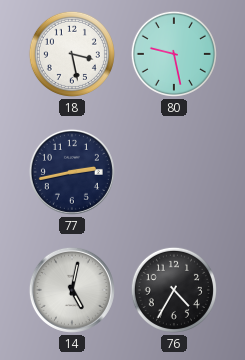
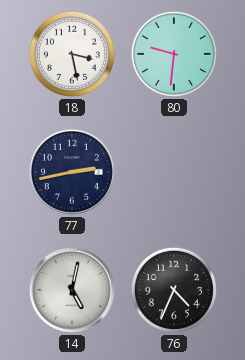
80: 9:28 -> 9:31 (174, 54)
76: 4:35 -> 4:34 (174, 290)
